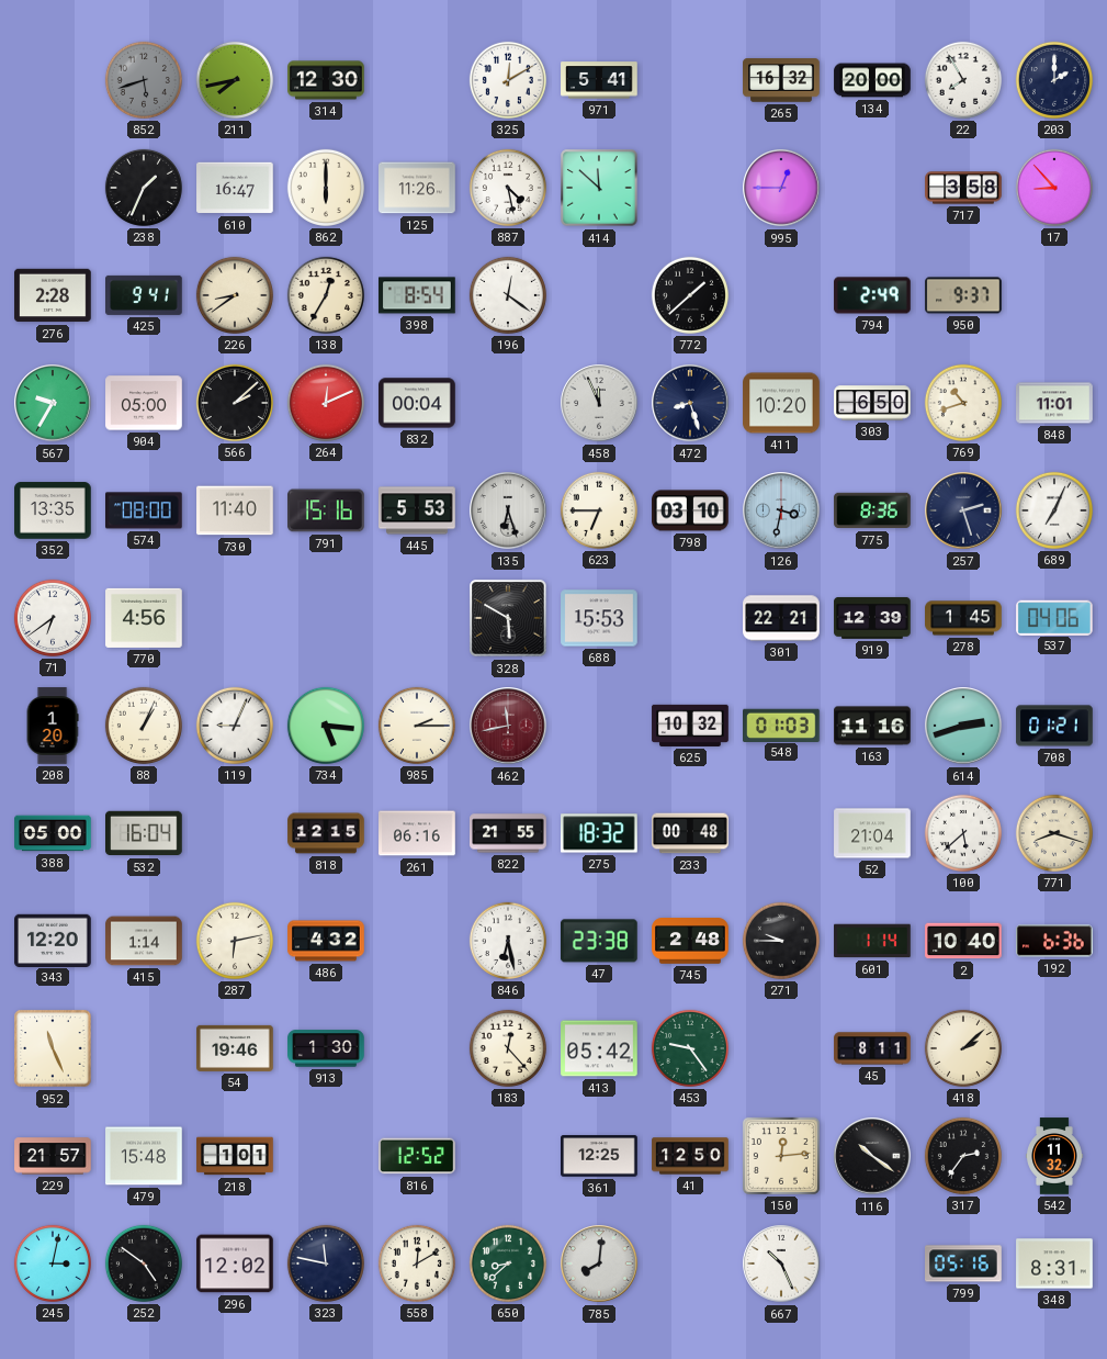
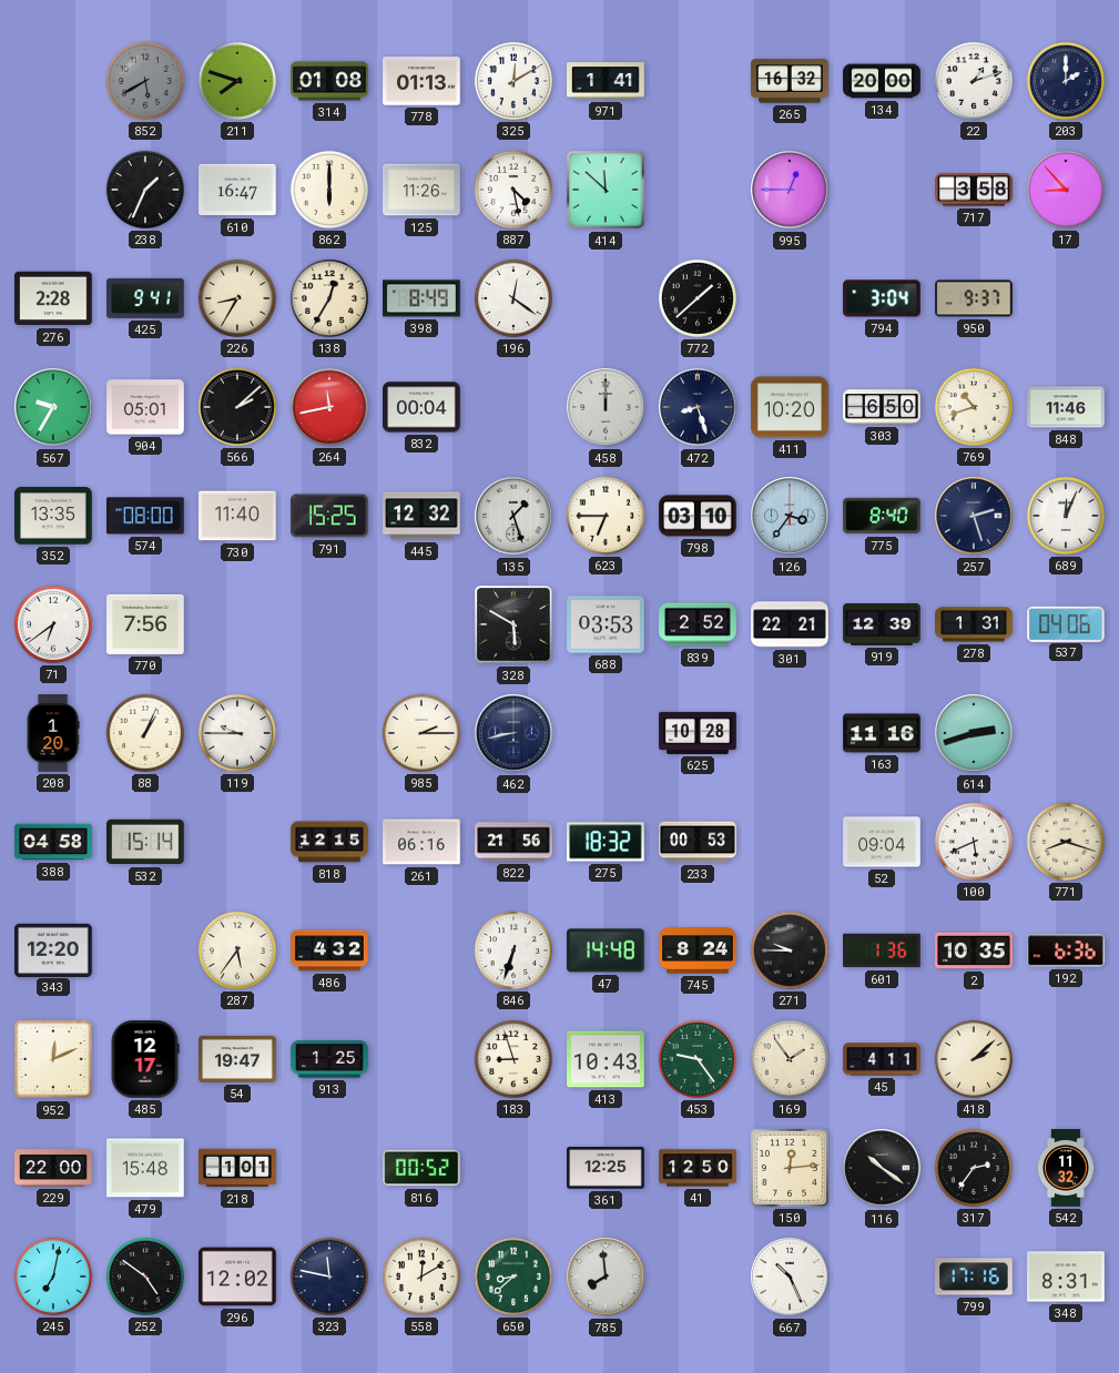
852: 5:42 -> 5:40 (145, 81)
211: 7:43 -> 7:48 (237, 81)
314: 12:30 -> 01:08 (329, 81)
778: none -> 01:13 (421, 81)
971: 5:41 -> 1:41 (606, 81)
22: 7:55 -> 1:12 (974, 81)
226: 8:39 -> 8:35 (237, 298)
398: 8:54 -> 8:49 (421, 298)
794: 2:49 -> 3:04 (882, 298)
904: 05:00 -> 05:01 (145, 407)
264: 12:11 -> 11:43 (329, 407)
458: 11:56 -> 12:00 (606, 407)
848: 11:01 -> 11:46 (1066, 407)
791: 15:16 -> 15:25 (329, 516)
445: 5:53 -> 12:32 (421, 516)
135: 6:27 -> 1:27 (513, 516)
126: 3:32 -> 3:36 (790, 516)
775: 8:36 -> 8:40 (882, 516)
689: 7:04 -> 12:04 (1066, 516)
770: 4:56 -> 7:56 (145, 624)
688: 15:53 -> 03:53 (606, 624)
839: none -> 2:52 (698, 624)
278: 1:45 -> 1:31 (974, 624)
119: 9:04 -> 9:45 (237, 733)
734: 5:16 -> none (326, 726)
462: 11:43 -> 8:43 (513, 733)
462 dial: burgundy -> navy (513, 733)
625: 10:32 -> 10:28 (698, 733)
548: 01:03 -> none (782, 725)
708: 01:21 -> none (1054, 726)
388: 05:00 -> 04:58 (53, 842)
532: 16:04 -> 15:14 (146, 842)
822: 21:55 -> 21:56 (513, 842)
233: 00:48 -> 00:53 (698, 842)
52: 21:04 -> 09:04 (882, 842)
100: 5:38 -> 5:41 (974, 842)
415: 1:14 -> none (144, 941)
287: 6:13 -> 5:36 (237, 950)
846: 6:28 -> 6:33 (513, 950)
47: 23:38 -> 14:48 (606, 950)
745: 2:48 -> 8:24 (698, 950)
601: 1:14 -> 1:36 (882, 950)
2: 10:40 -> 10:35 (974, 950)
952: 11:26 -> 12:11 (53, 1059)
485: none -> 12:17 (145, 1059)
54: 19:46 -> 19:47 (237, 1059)
913: 1:30 -> 1:25 (329, 1059)
183: 12:23 -> 8:57 (513, 1059)
413: 05:42 -> 10:43 (606, 1059)
169: none -> 1:54 (790, 1059)
45: 8:11 -> 4:11 (882, 1059)
229: 21:57 -> 22:00 (53, 1168)
816: 12:52 -> 00:52 (421, 1168)
245: 3:02 -> 7:02 (53, 1277)
785: 8:01 -> 7:59 (606, 1277)
799: 05:16 -> 17:16 (975, 1277)
